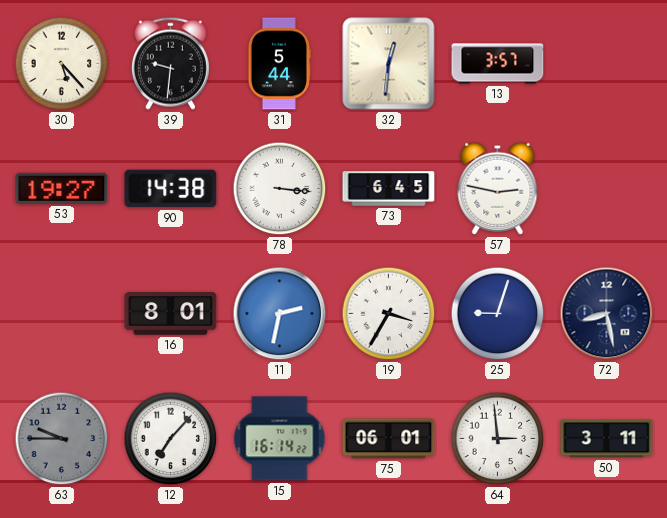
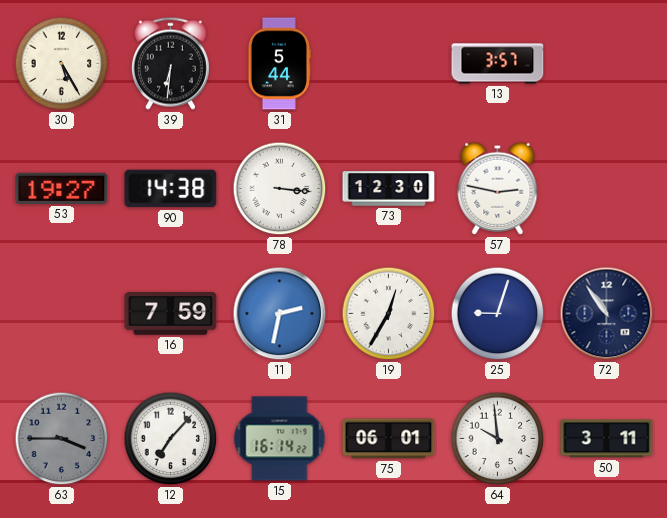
30: 5:23 -> 5:25 (62, 64)
39: 9:31 -> 6:31 (170, 63)
32: 12:31 -> none (389, 64)
73: 6:45 -> 12:30 (389, 189)
16: 8:01 -> 7:59 (171, 314)
19: 3:35 -> 12:35 (389, 314)
72: 8:28 -> 10:54 (607, 314)
63: 9:45 -> 3:45 (62, 439)
64: 2:59 -> 9:59 (498, 439)
